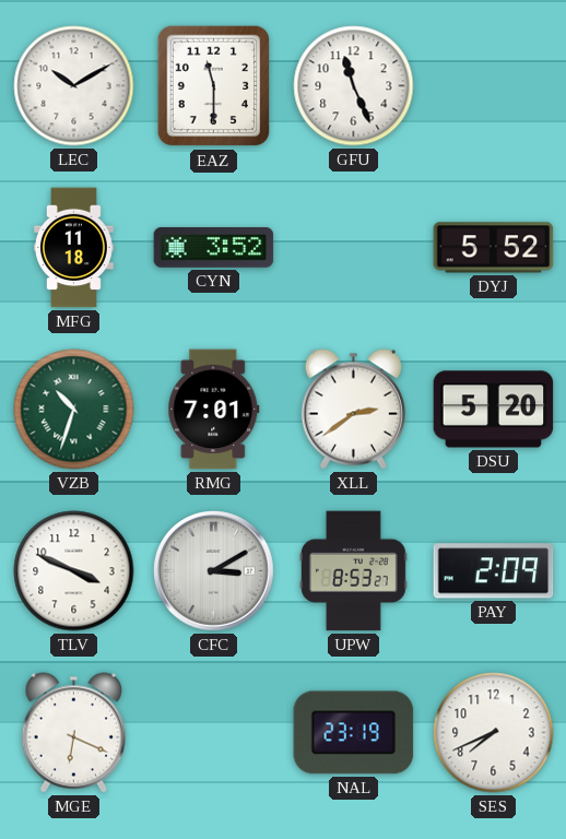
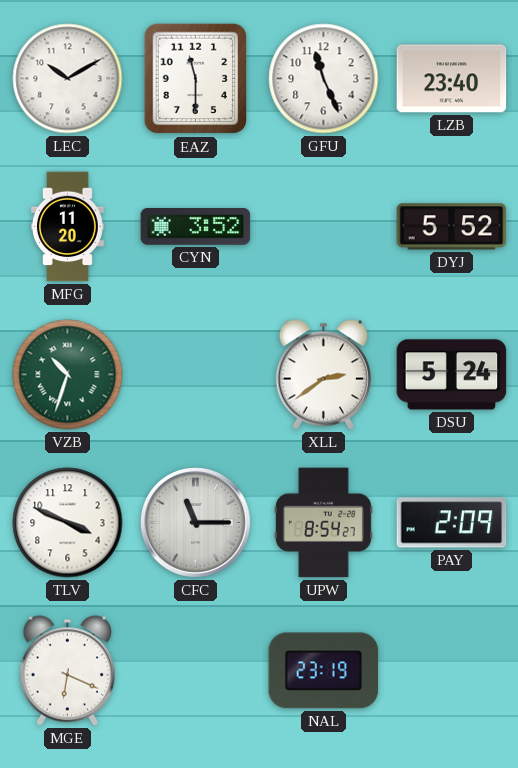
LZB: none -> 23:40 (452, 79)
MFG: 11:18 -> 11:20 (68, 227)
RMG: 7:01 -> none (214, 410)
DSU: 5:20 -> 5:24 (452, 375)
CFC: 3:10 -> 11:15 (196, 523)
UPW: 8:53 -> 8:54 (323, 523)
SES: 7:41 -> none (494, 733)
